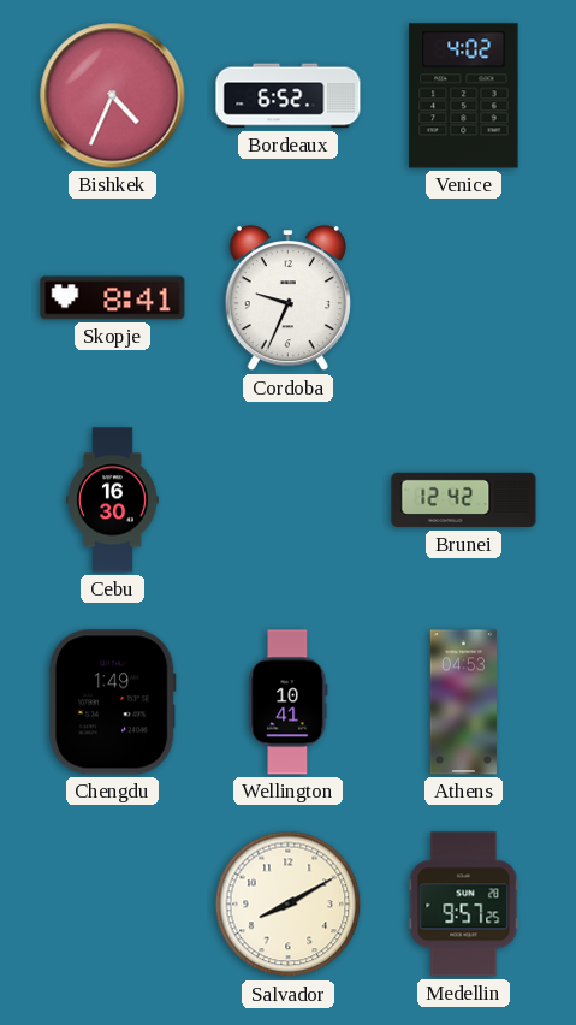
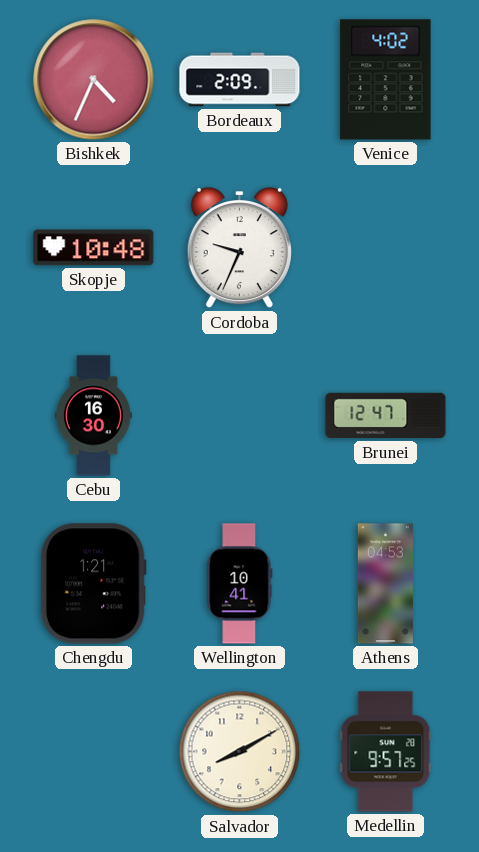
Bordeaux: 6:52 -> 2:09 (240, 80)
Skopje: 8:41 -> 10:48 (94, 248)
Brunei: 12:42 -> 12:47 (386, 416)
Chengdu: 1:49 -> 1:21 (93, 584)
